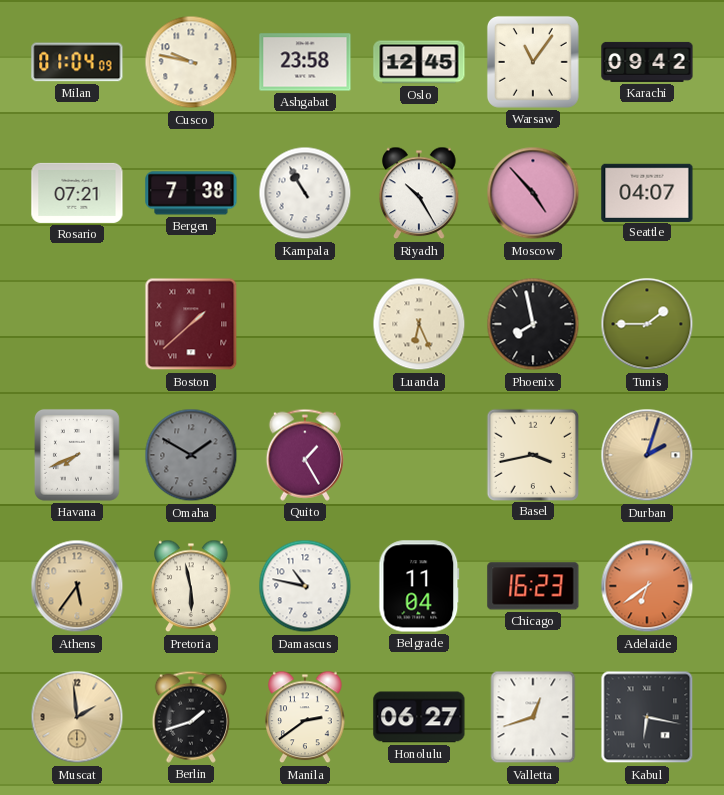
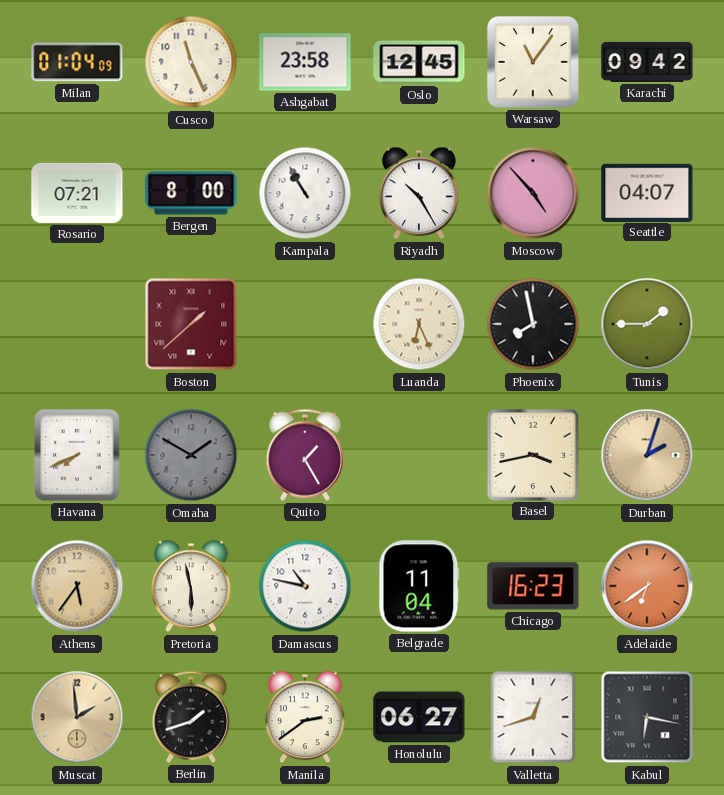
Cusco: 9:47 -> 11:26 (191, 62)
Bergen: 7:38 -> 8:00 (191, 193)
